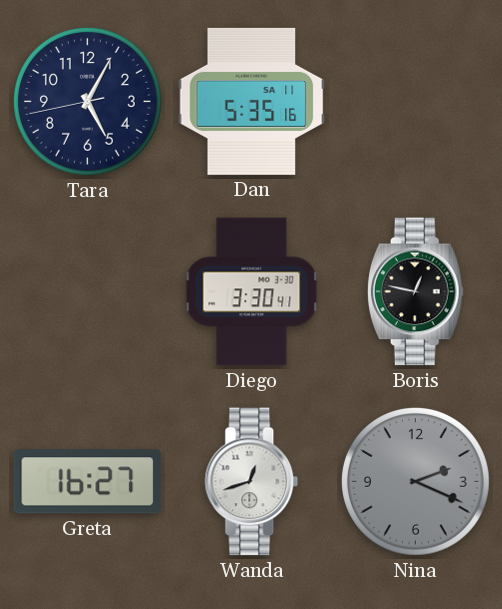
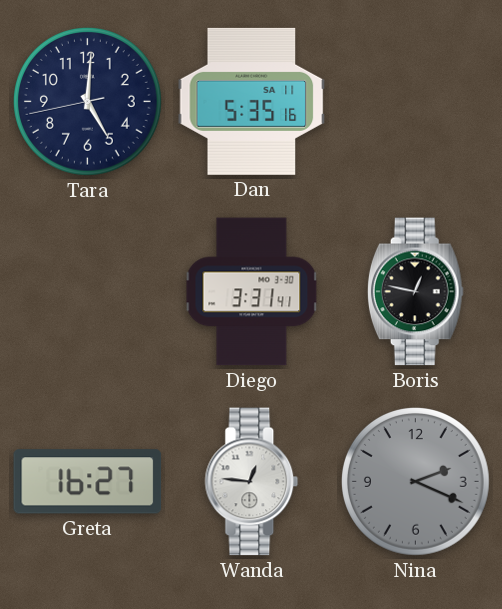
Tara: 5:04 -> 5:00 (87, 101)
Diego: 3:30 -> 3:31 (252, 292)
Wanda: 12:42 -> 12:46 (252, 482)
